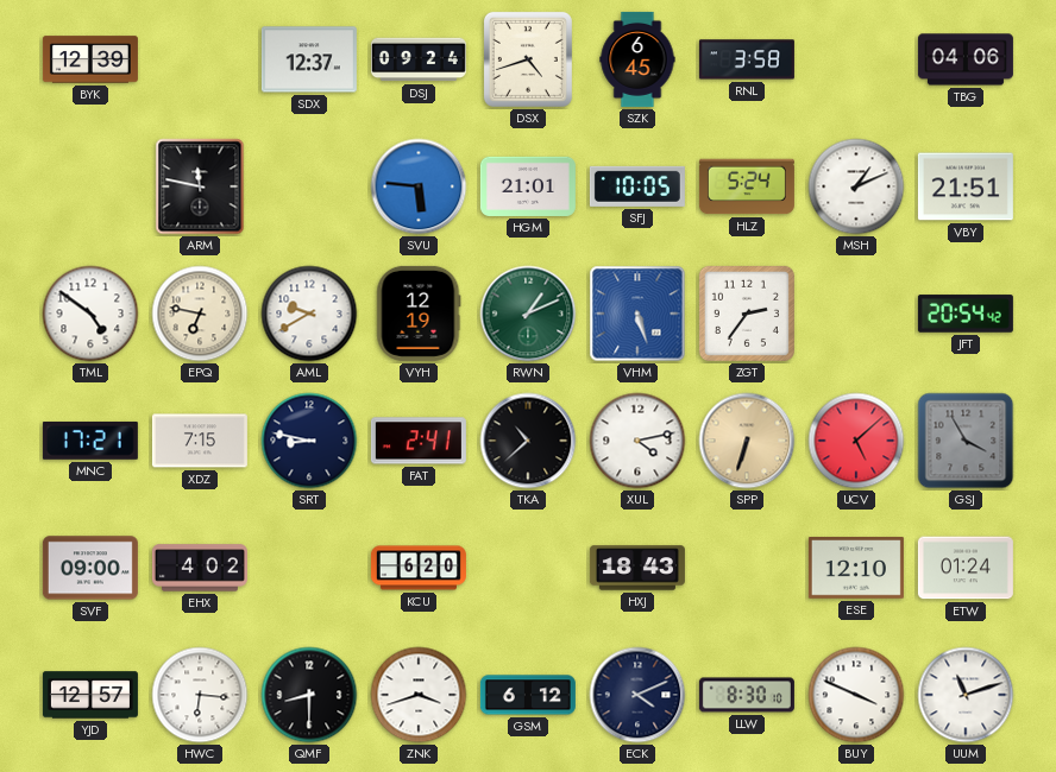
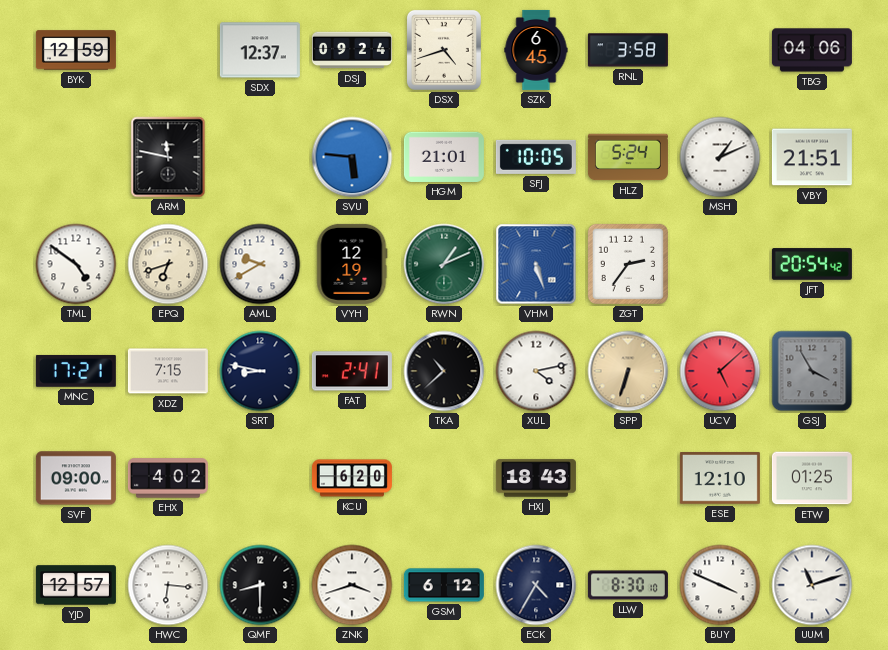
BYK: 12:39 -> 12:59 (76, 50)
EPQ: 6:47 -> 6:42 (168, 264)
ETW: 01:24 -> 01:25 (812, 478)
ECK: 4:11 -> 4:35 (536, 585)
